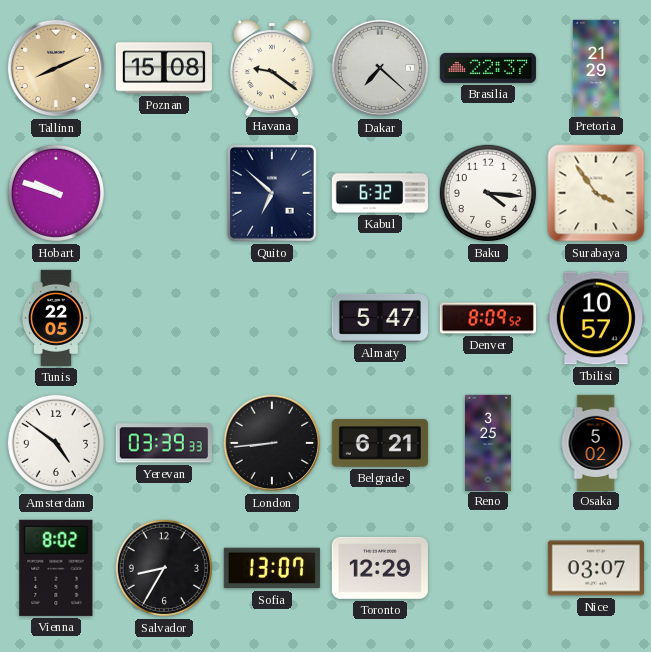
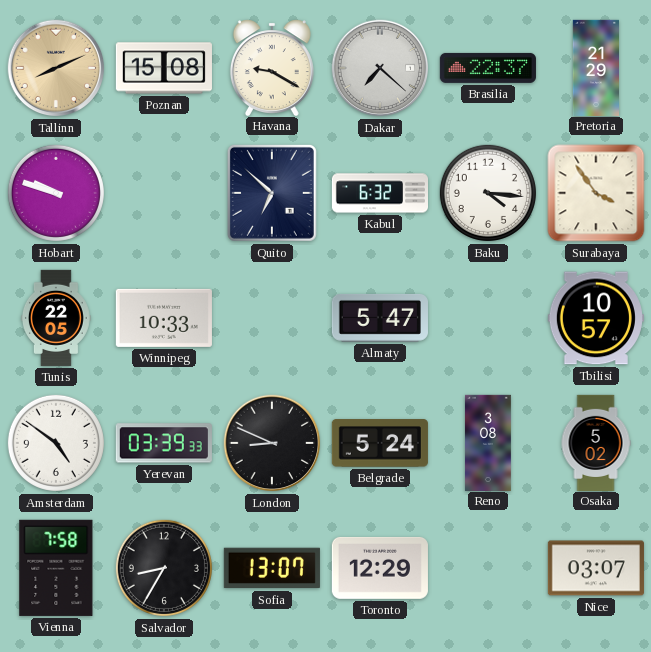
Havana: 9:21 -> 9:20 (272, 67)
Winnipeg: none -> 10:33 (164, 318)
Denver: 8:09 -> none (488, 318)
London: 8:44 -> 8:49 (272, 443)
Belgrade: 6:21 -> 5:24 (380, 443)
Reno: 3:25 -> 3:08 (488, 442)
Vienna: 8:02 -> 7:58 (56, 568)
